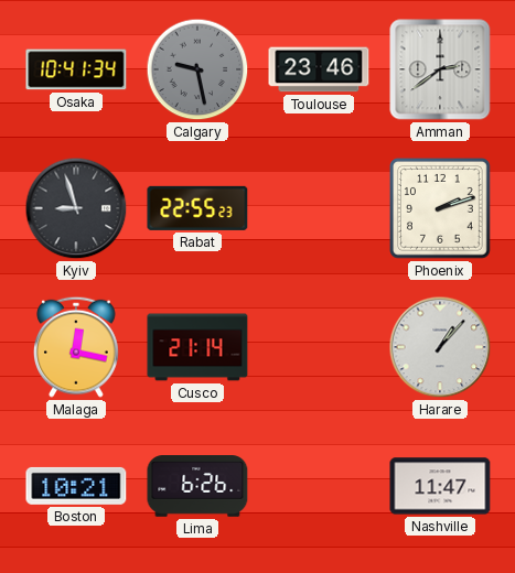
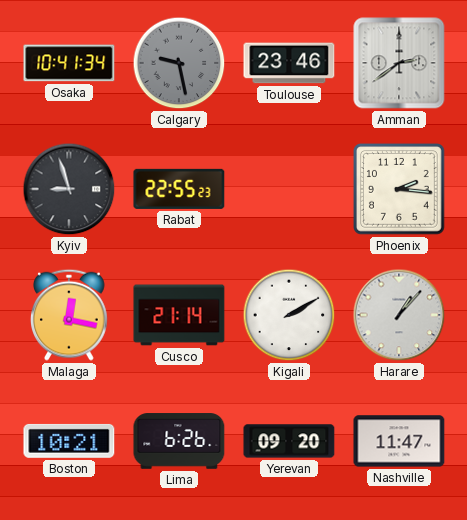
Phoenix: 2:12 -> 2:16 (399, 189)
Kigali: none -> 2:10 (289, 315)
Yerevan: none -> 09:20 (289, 441)
